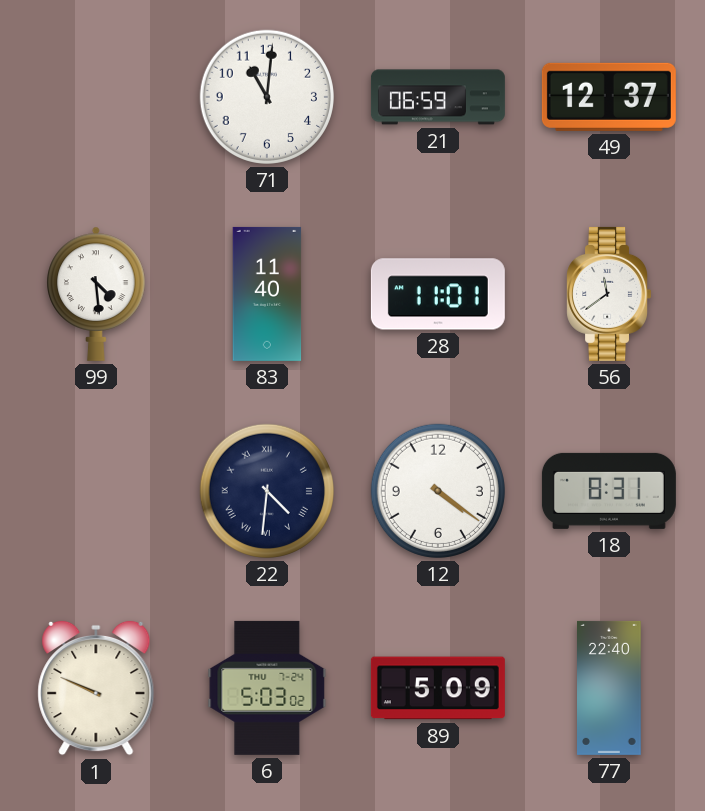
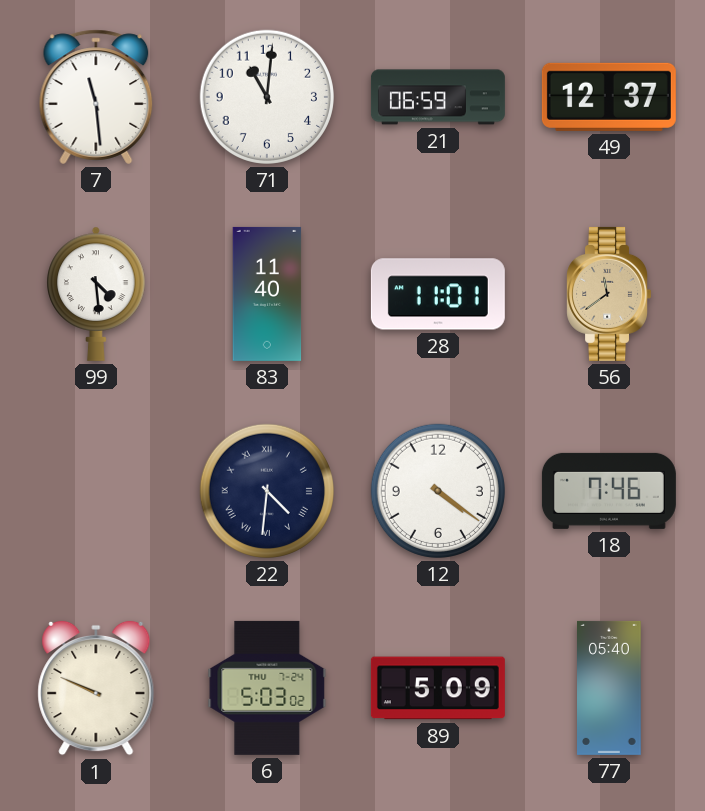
7: none -> 11:29 (96, 97)
56 dial: white -> champagne (608, 294)
18: 8:31 -> 7:46 (609, 491)
77: 22:40 -> 05:40 (610, 688)
